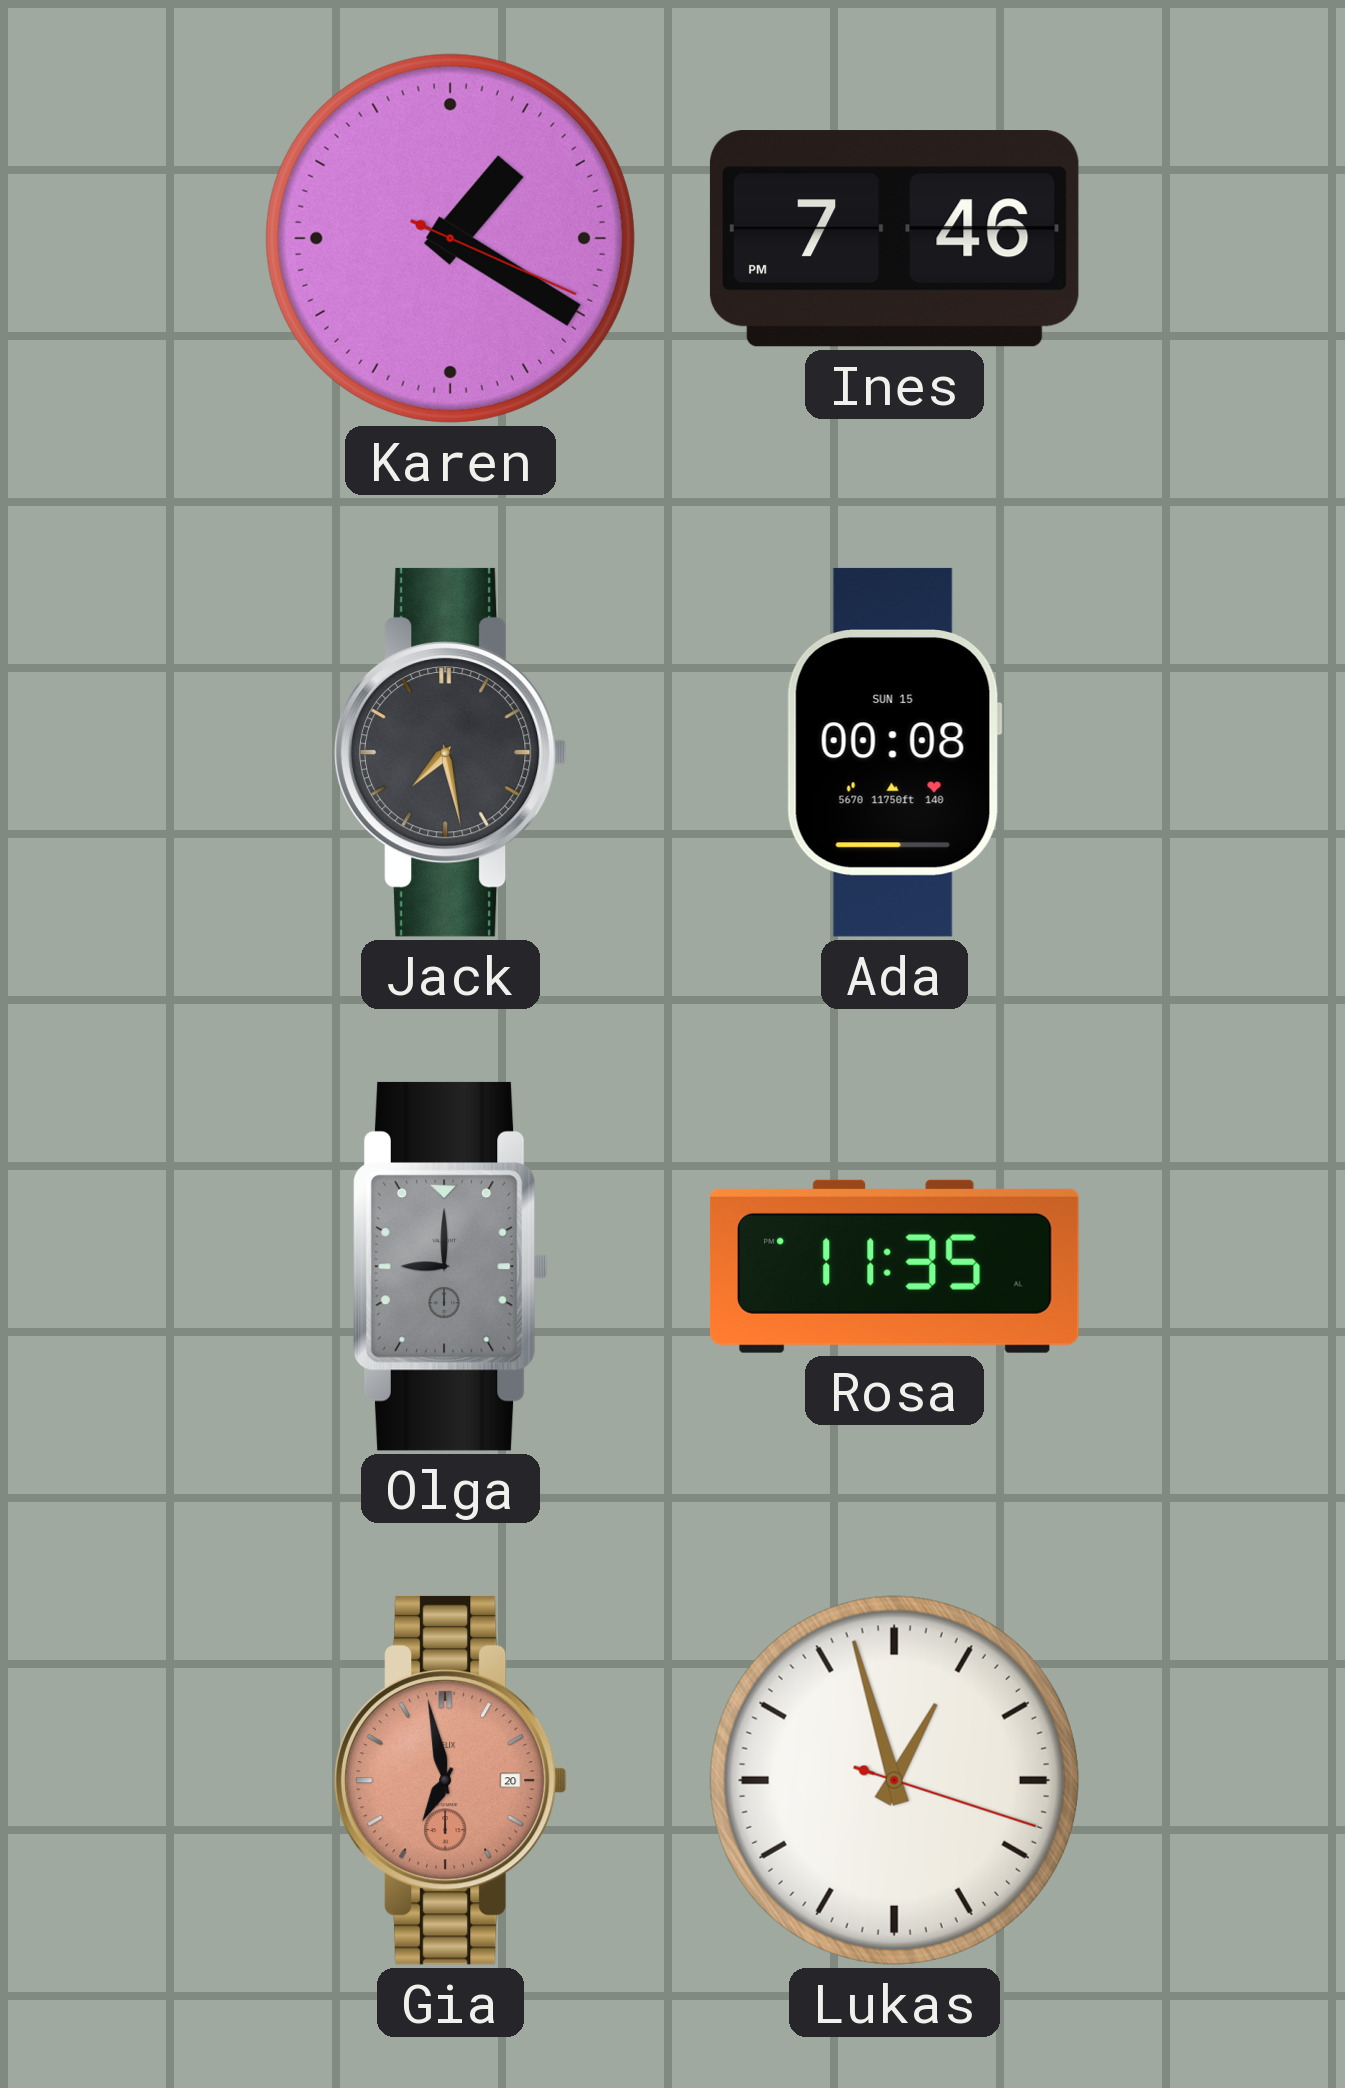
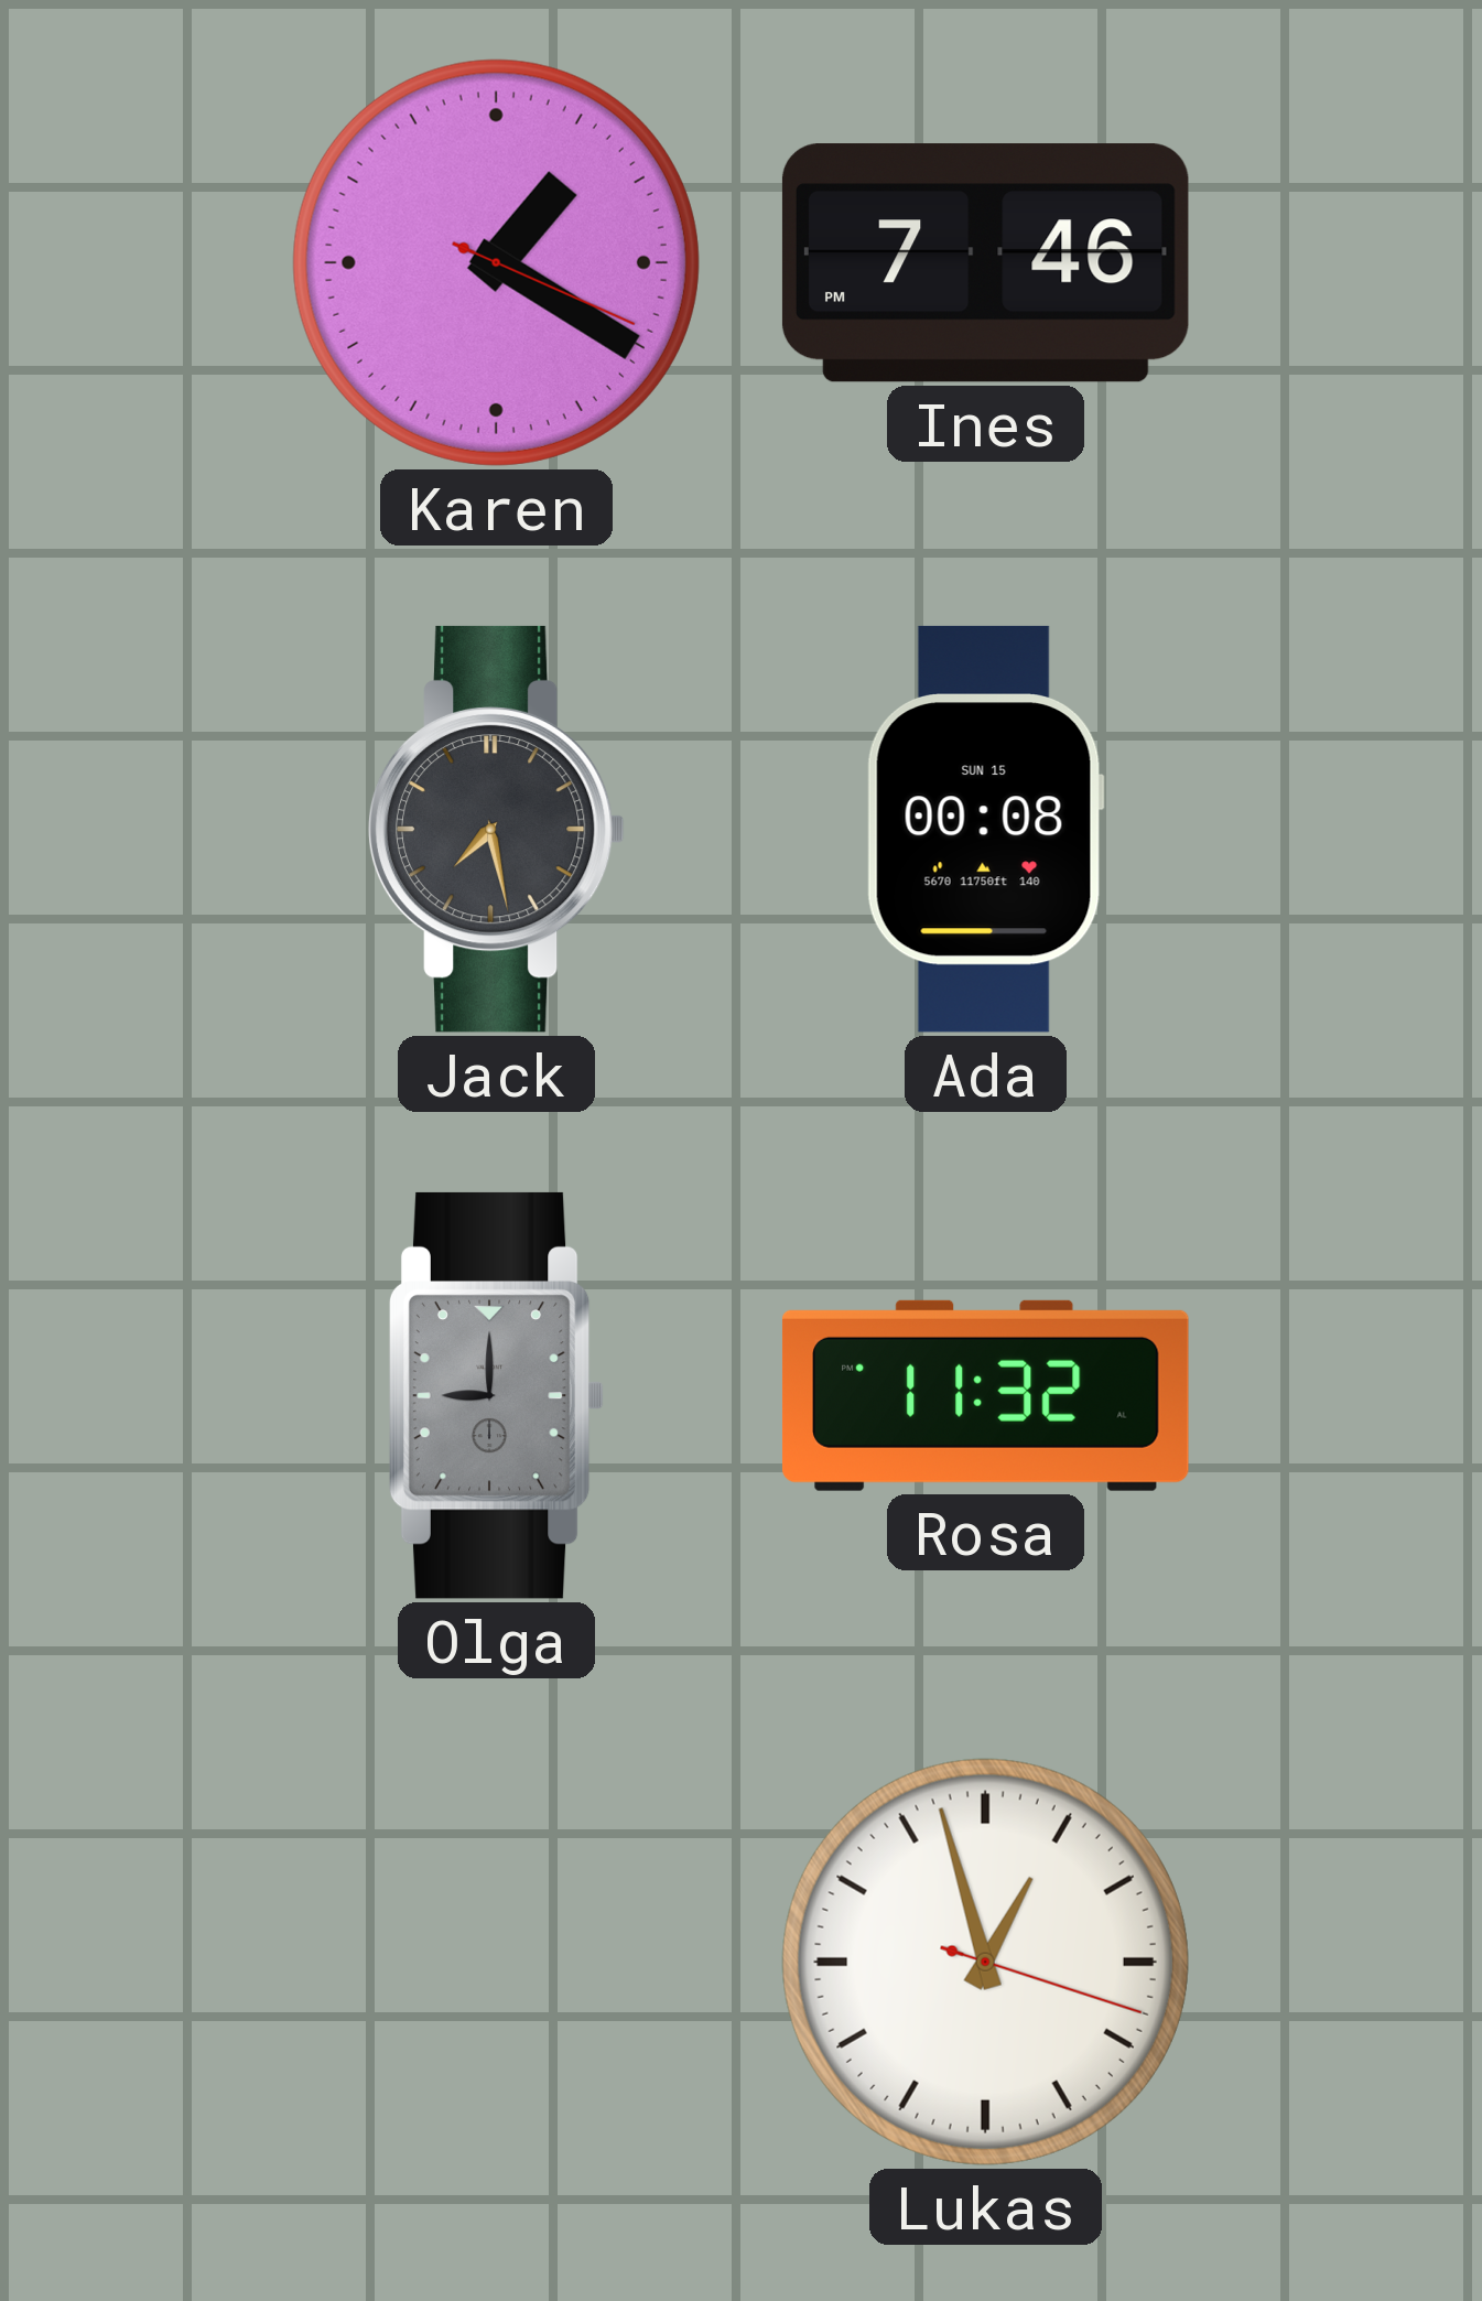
Rosa: 11:35 -> 11:32 (985, 1395)
Gia: 6:58 -> none (450, 1780)
